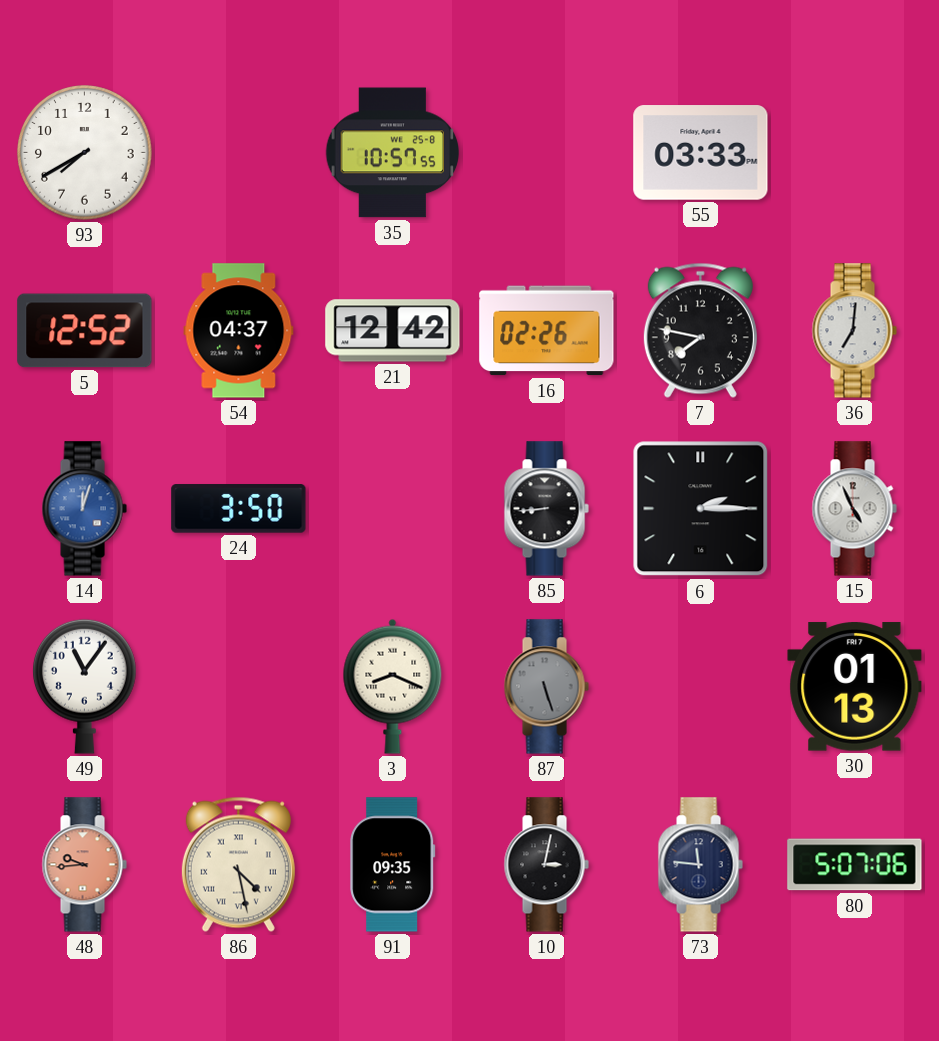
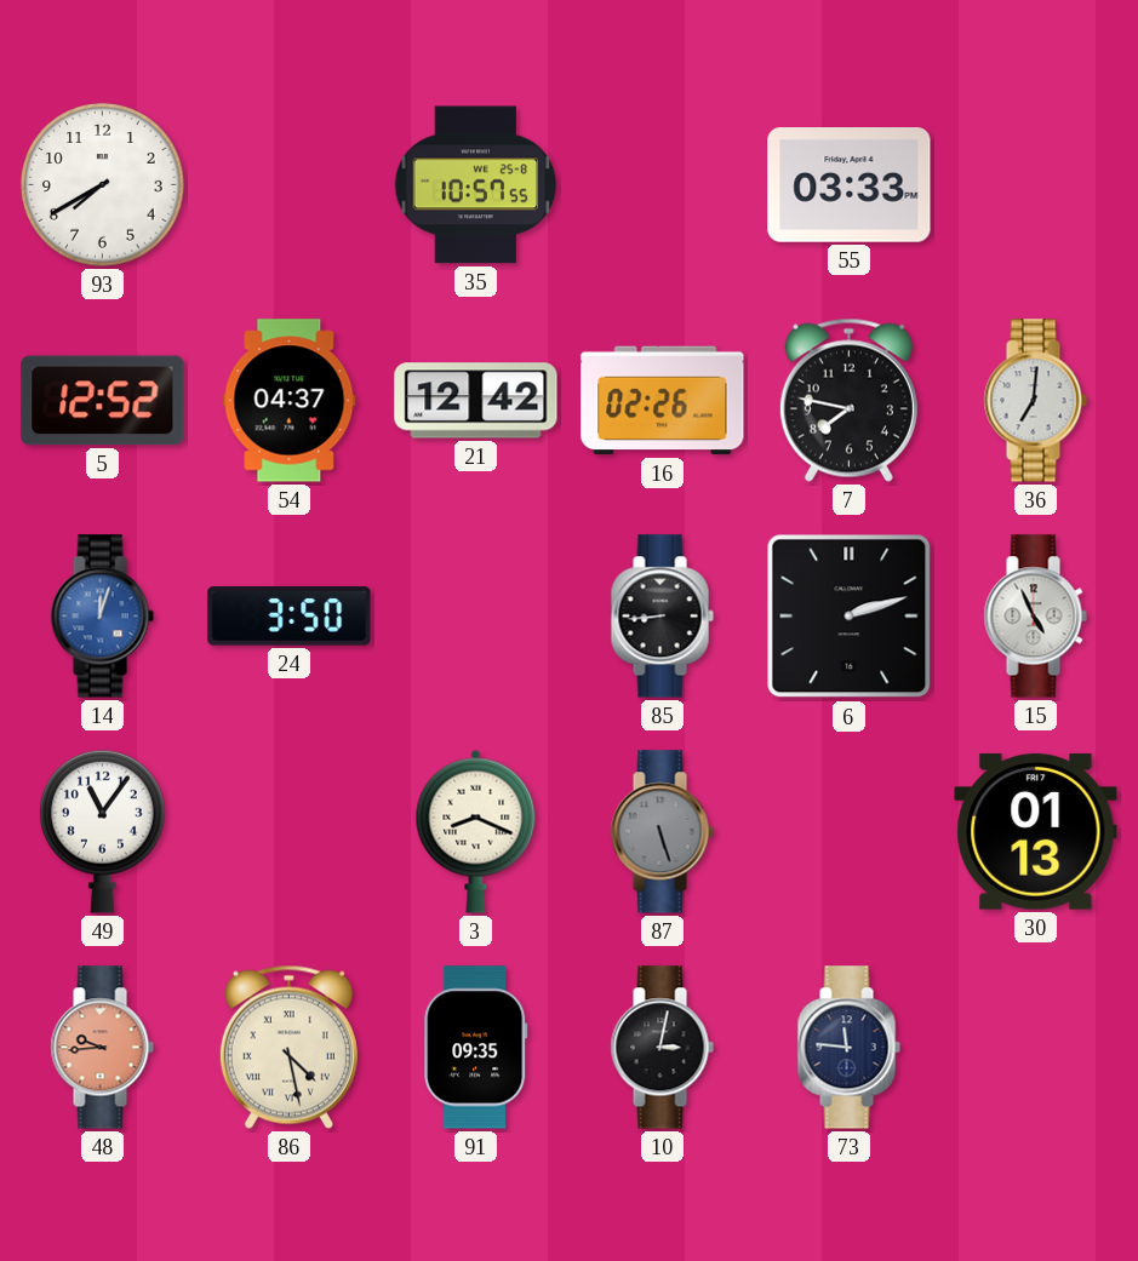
6: 2:15 -> 2:12 (850, 617)
80: 5:07 -> none (855, 865)
